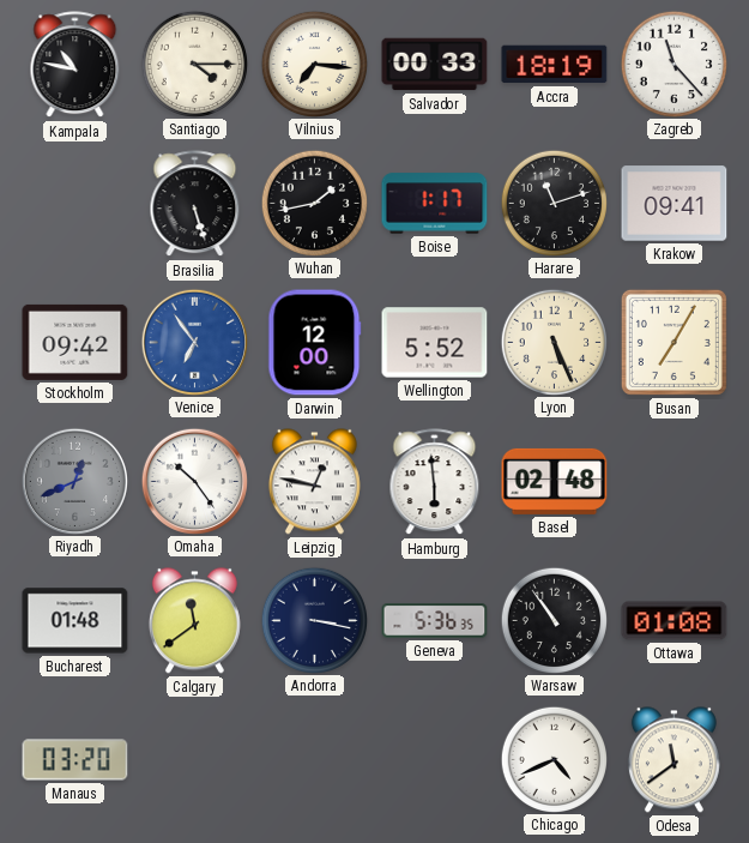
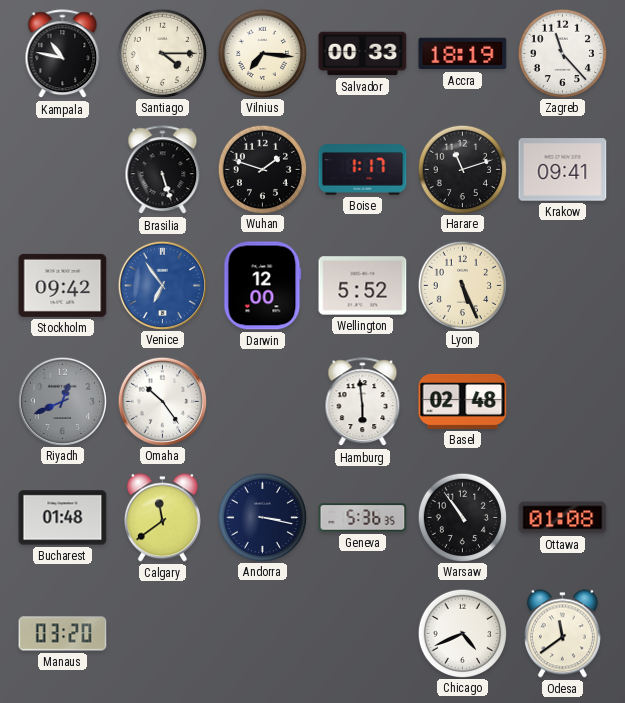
Wuhan: 1:43 -> 1:48 (262, 169)
Busan: 7:05 -> none (674, 342)
Leipzig: 12:47 -> none (314, 482)
